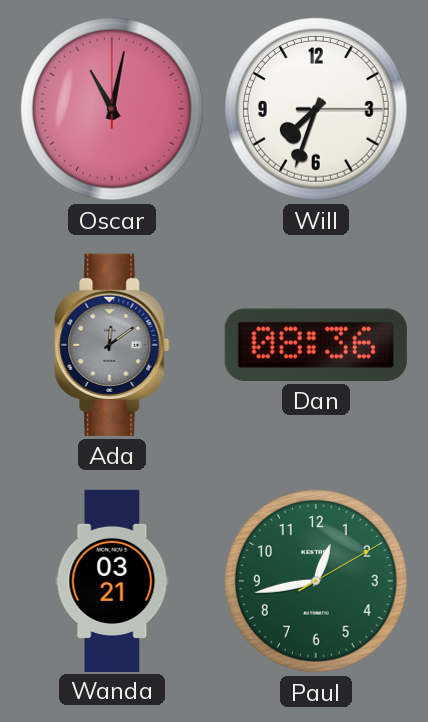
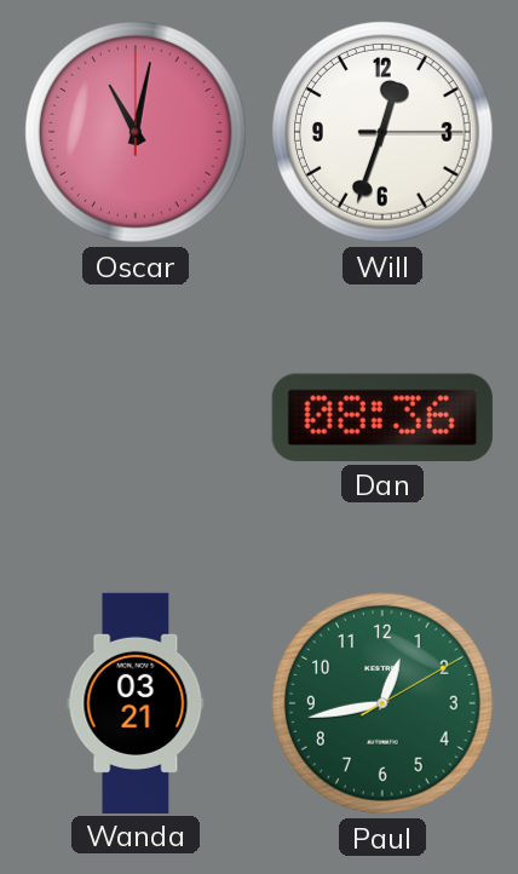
Will: 7:33 -> 12:33 (384, 133)
Ada: 12:09 -> none (112, 345)
